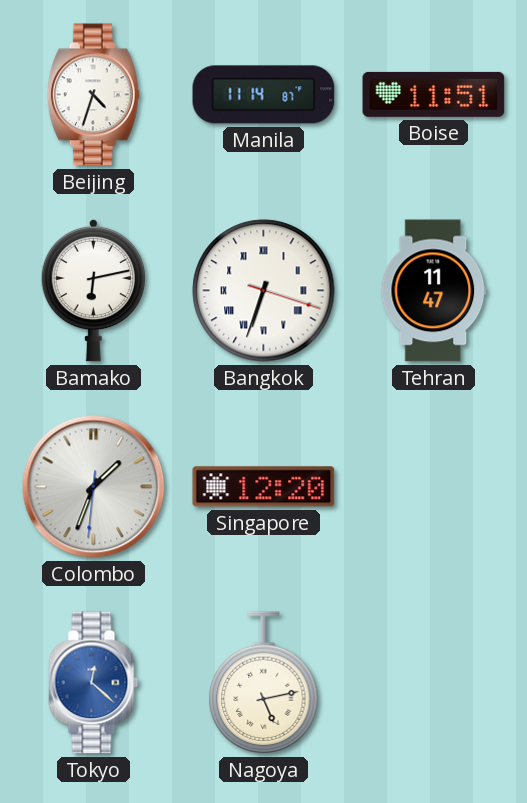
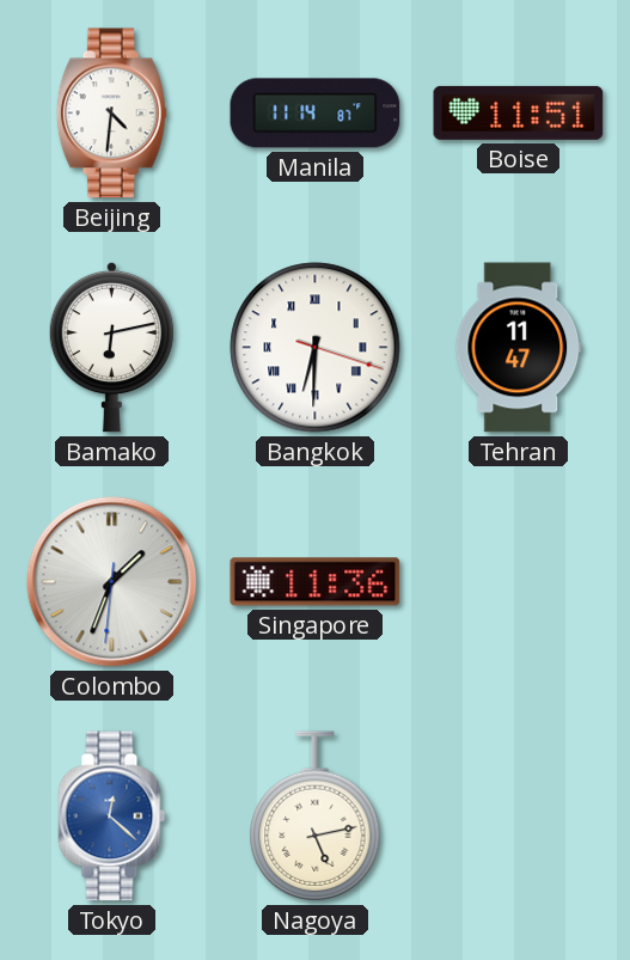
Beijing: 4:33 -> 4:31 (111, 114)
Bangkok: 6:33 -> 6:30 (316, 348)
Singapore: 12:20 -> 11:36 (316, 582)
